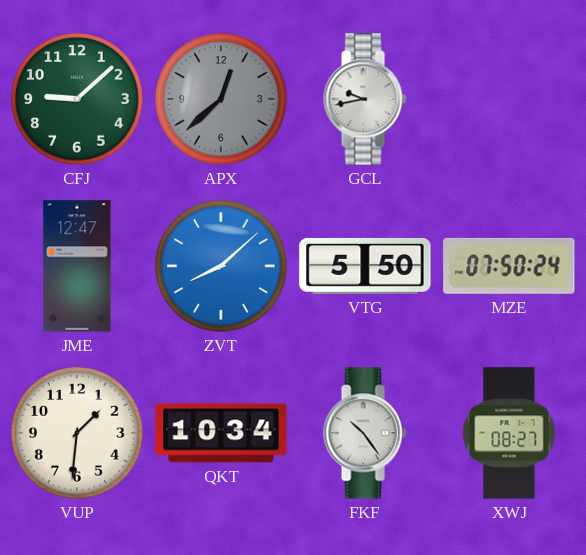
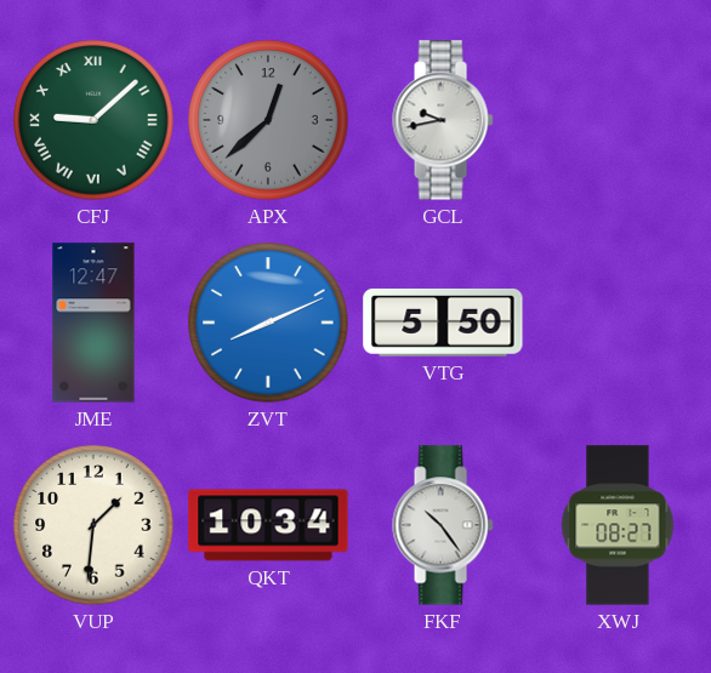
CFJ numerals: Arabic -> Roman (93, 120)
ZVT: 8:08 -> 8:11 (268, 323)
MZE: 07:50 -> none (509, 266)
